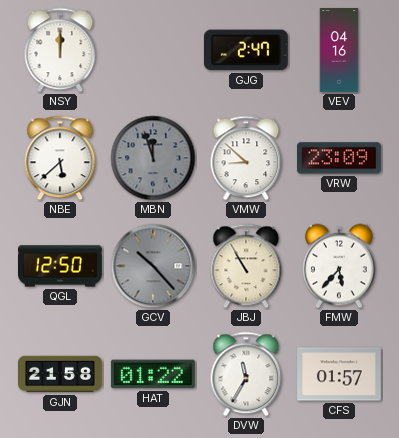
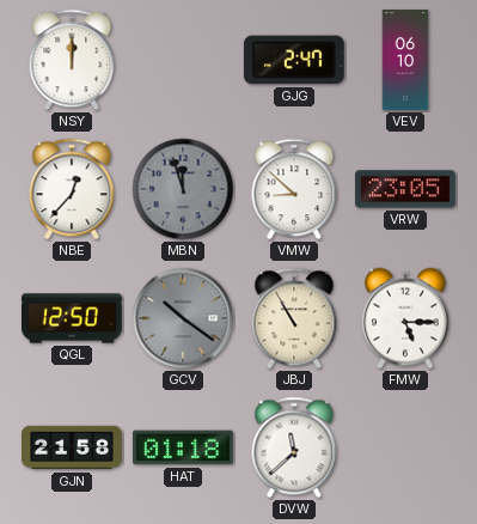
VEV: 04:16 -> 06:10 (405, 60)
NBE: 5:38 -> 12:37 (72, 189)
VRW: 23:09 -> 23:05 (406, 189)
GCV: 10:23 -> 10:21 (183, 318)
FMW: 5:37 -> 5:15 (405, 318)
HAT: 01:22 -> 01:18 (183, 447)
DVW: 11:35 -> 11:38 (294, 447)
CFS: 01:57 -> none (340, 374)
